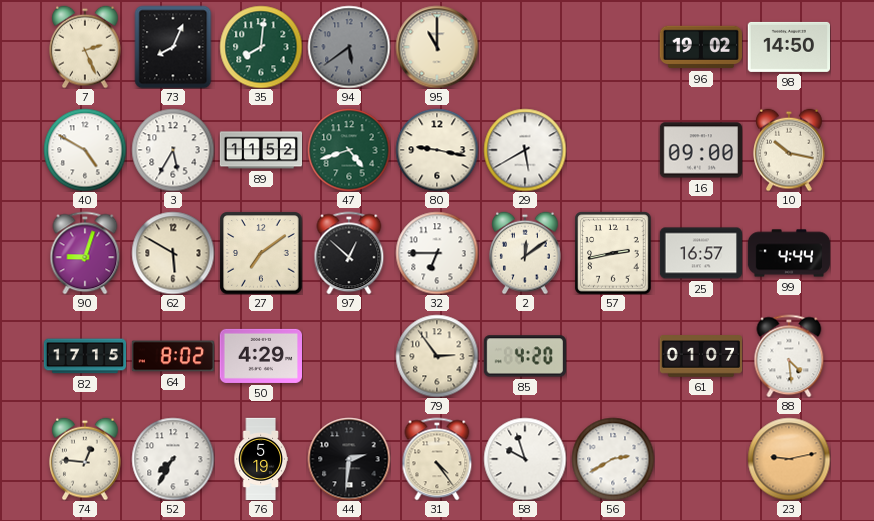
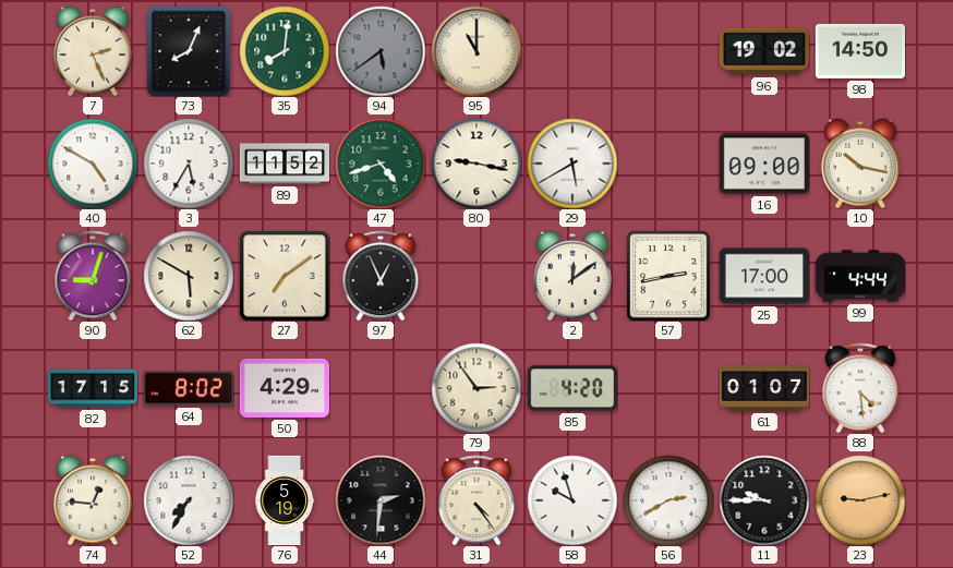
97: 12:52 -> 12:56 (381, 276)
32: 6:45 -> none (437, 253)
25: 16:57 -> 17:00 (763, 276)
11: none -> 9:45 (764, 500)
